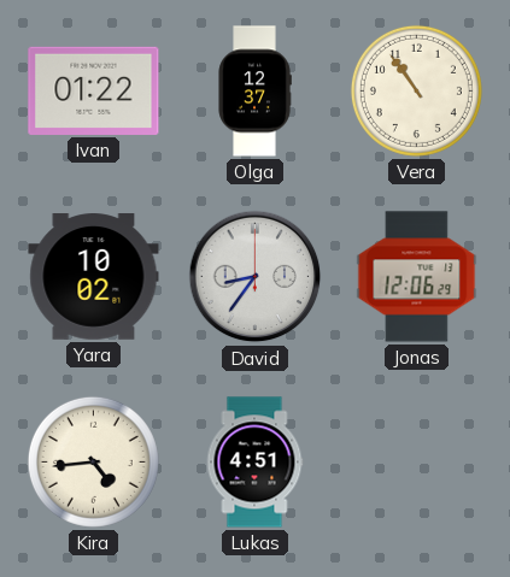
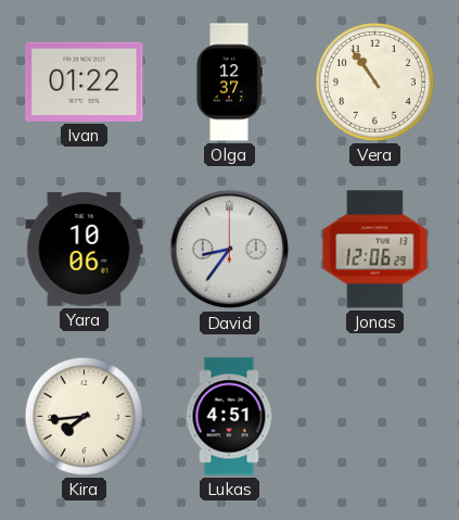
Yara: 10:02 -> 10:06 (85, 250)
Kira: 4:44 -> 7:44 (84, 416)
